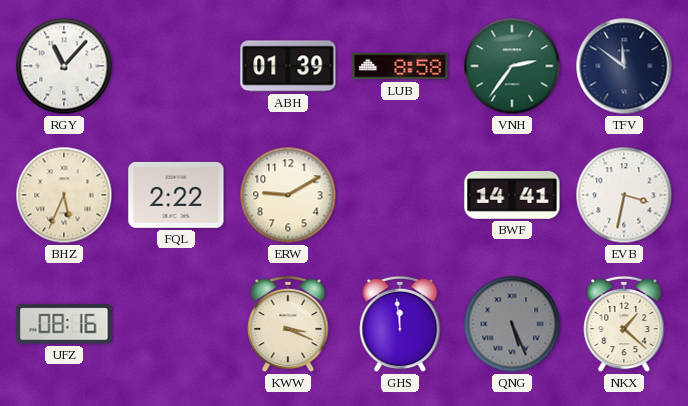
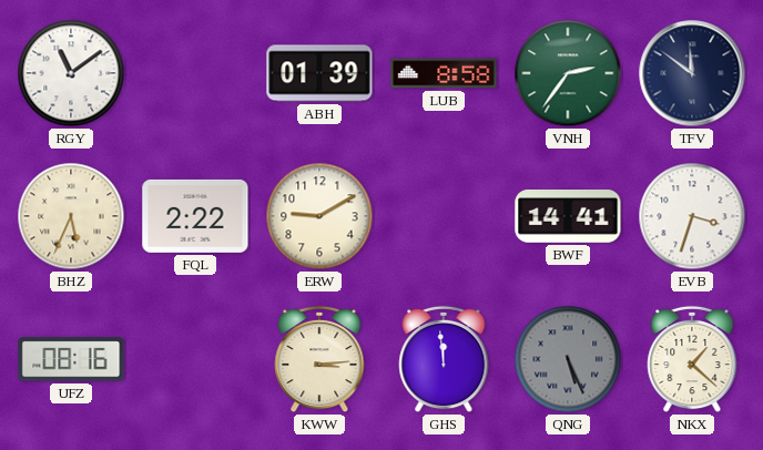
RGY: 11:07 -> 11:09 (71, 73)
EVB: 3:32 -> 3:33 (692, 216)
KWW: 3:19 -> 3:14 (319, 359)
